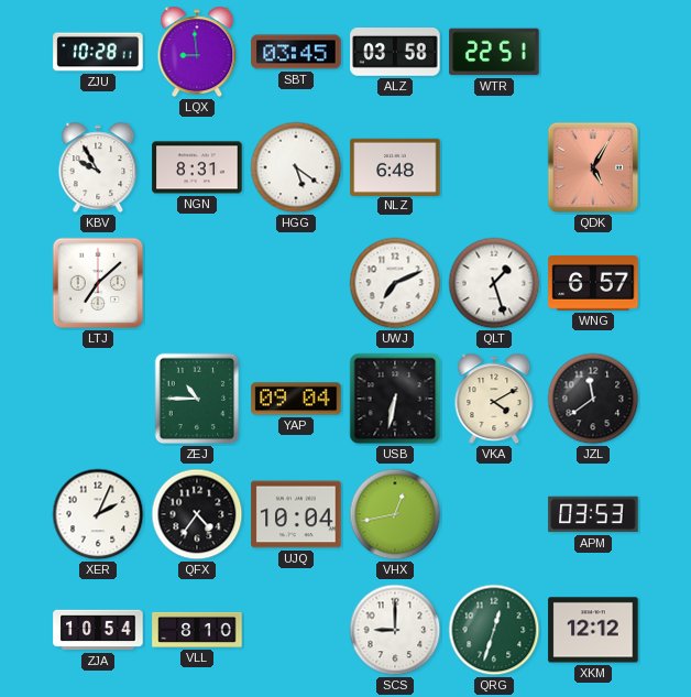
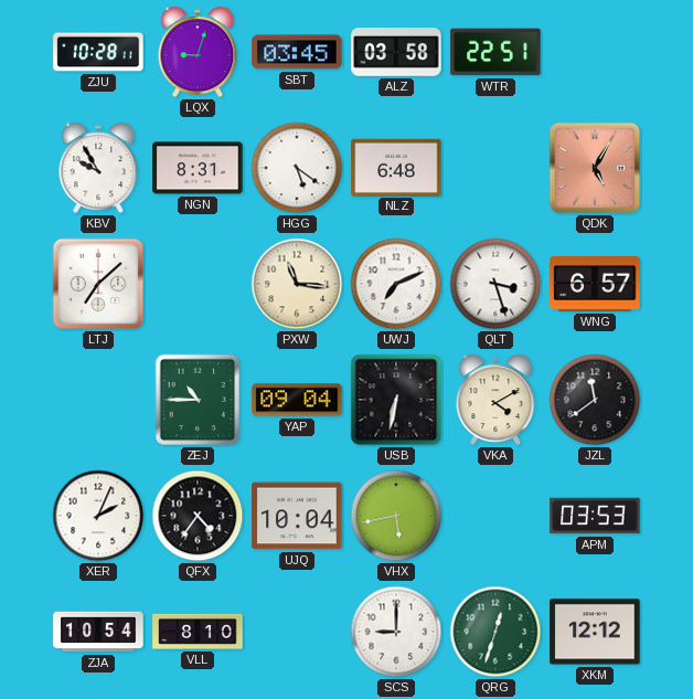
LQX: 8:59 -> 9:03 (198, 52)
PXW: none -> 11:16 (297, 284)
QLT: 1:27 -> 3:27 (495, 284)
VHX: 12:43 -> 5:43 (396, 516)
